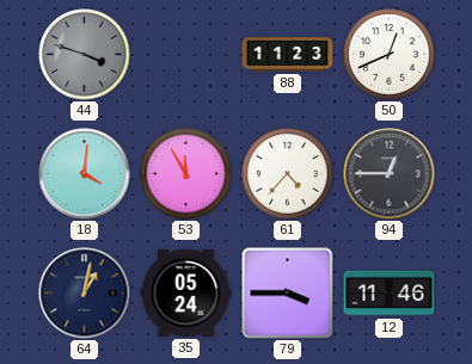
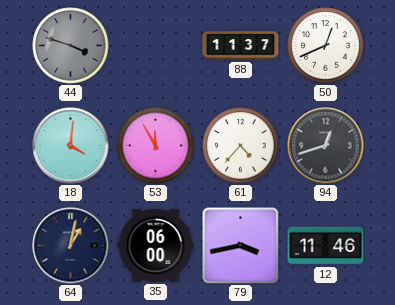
88: 11:23 -> 11:37 (241, 46)
94: 12:45 -> 12:42 (326, 146)
35: 05:24 -> 06:00 (156, 245)
79: 3:45 -> 3:43 (241, 246)
